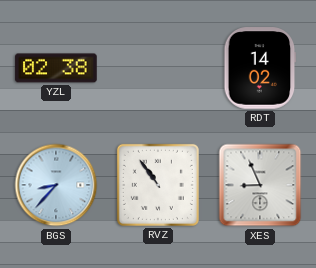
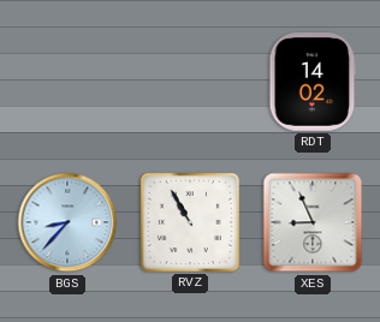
YZL: 02:38 -> none (56, 68)
RVZ: 10:54 -> 10:55 (190, 222)
